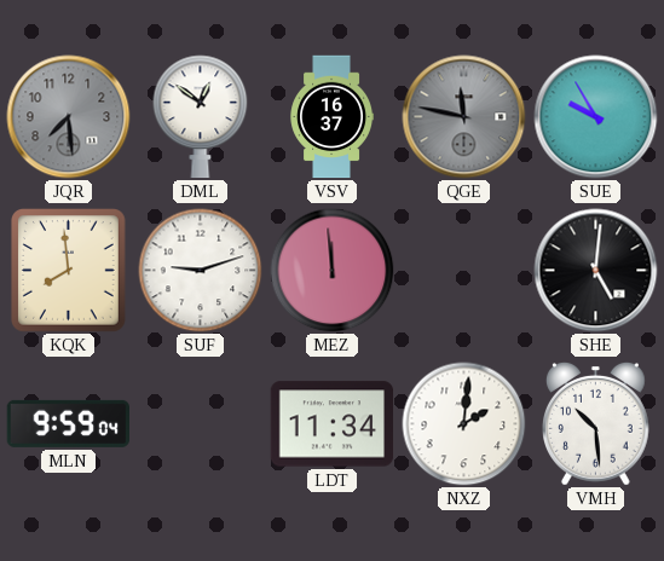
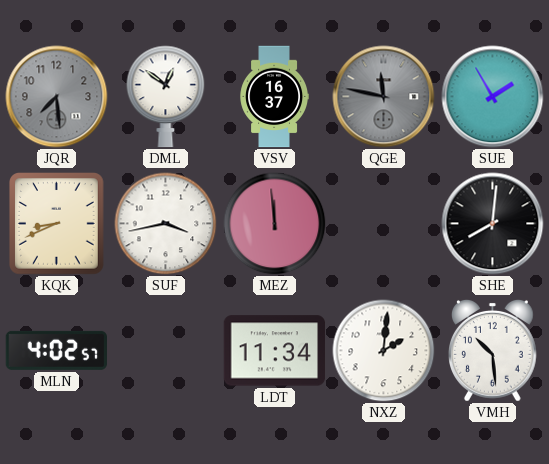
SUE: 9:55 -> 1:55 (493, 97)
KQK: 7:59 -> 8:41 (57, 224)
SUF: 9:12 -> 3:43 (166, 224)
SHE: 5:01 -> 8:01 (493, 224)
MLN: 9:59 -> 4:02 (56, 350)
